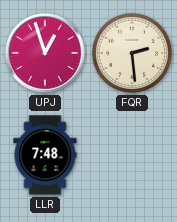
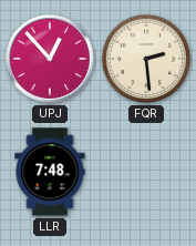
UPJ: 12:57 -> 12:53 (50, 59)
